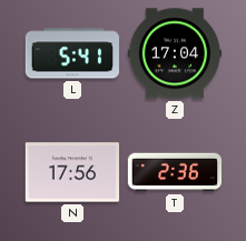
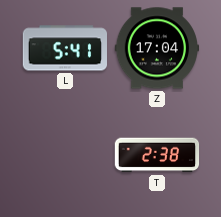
N: 17:56 -> none (72, 172)
T: 2:36 -> 2:38 (157, 155)
